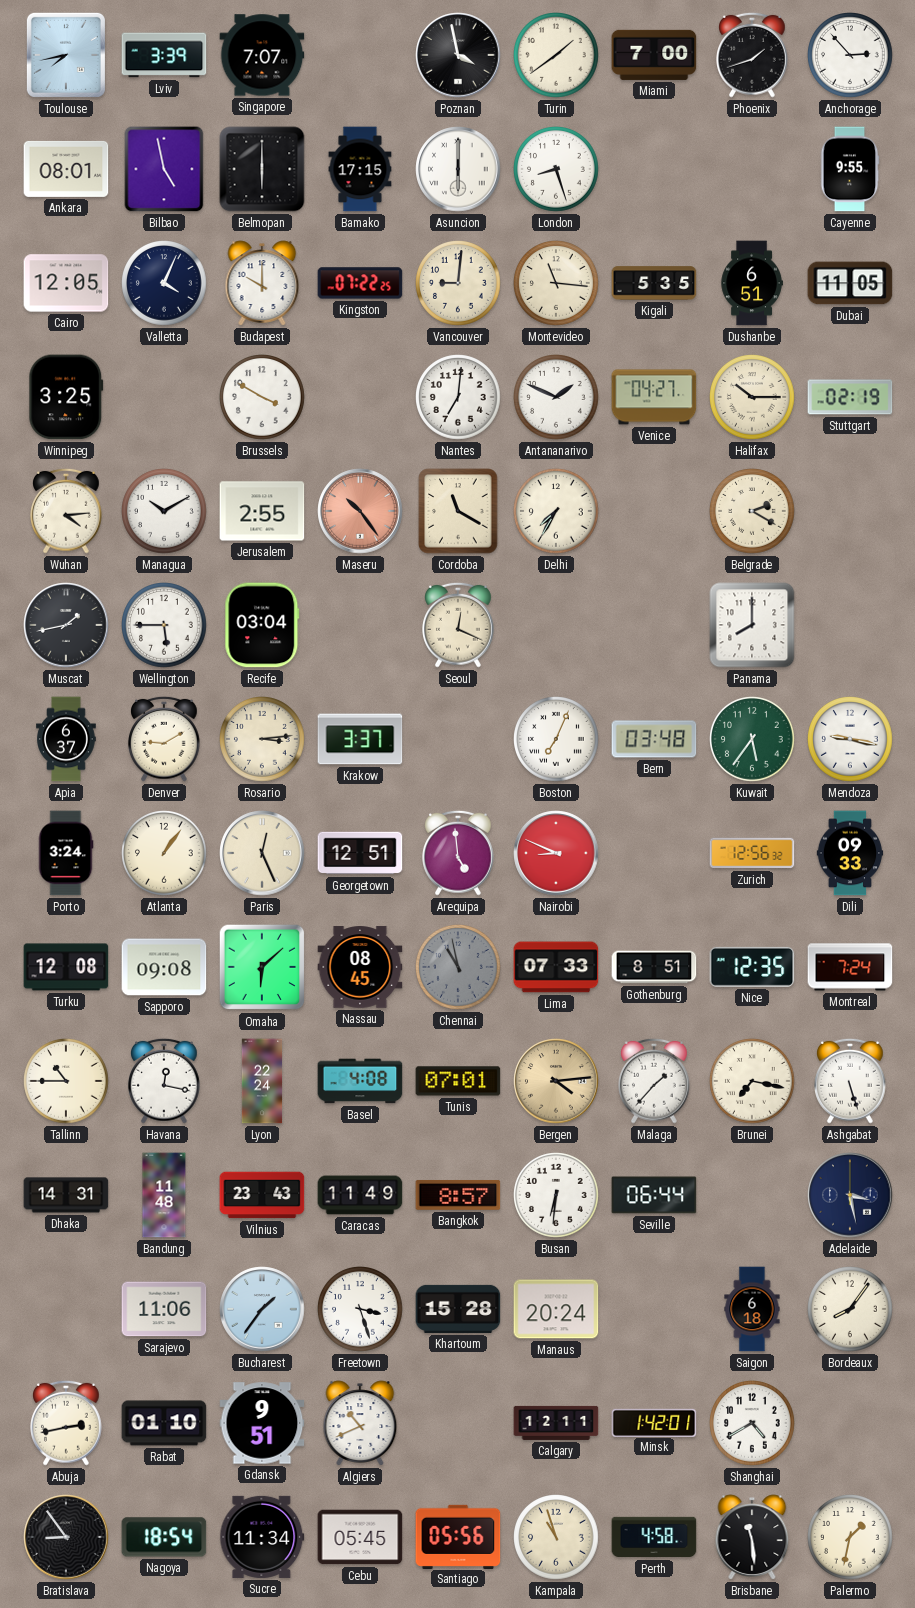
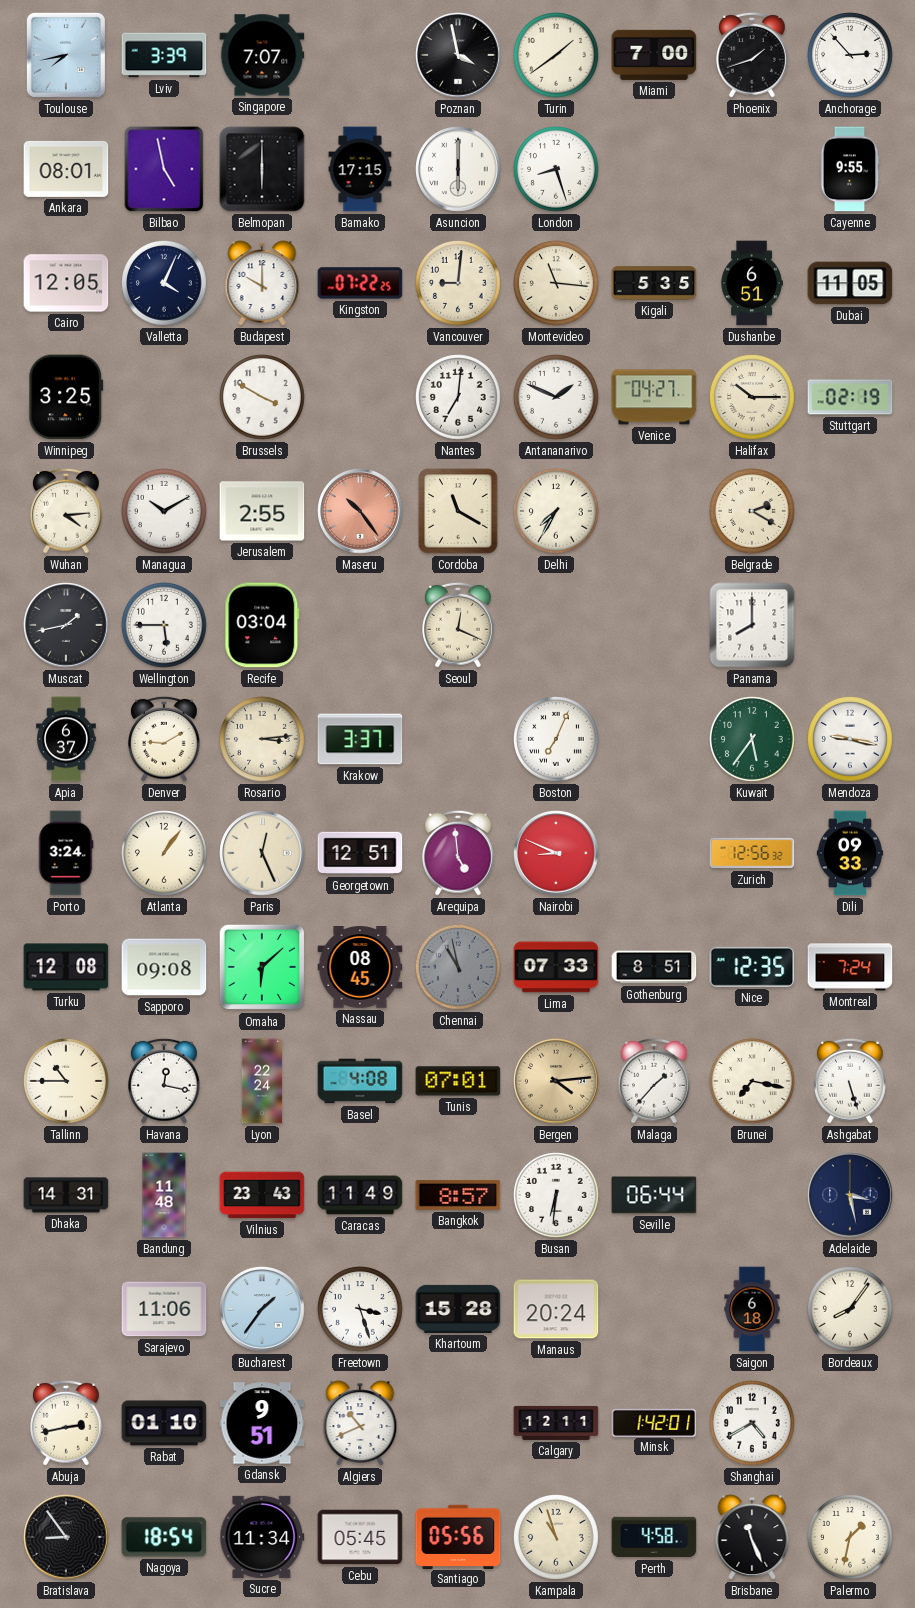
Bern: 03:48 -> none (654, 739)
Brisbane: 11:29 -> 11:26 (752, 1537)
